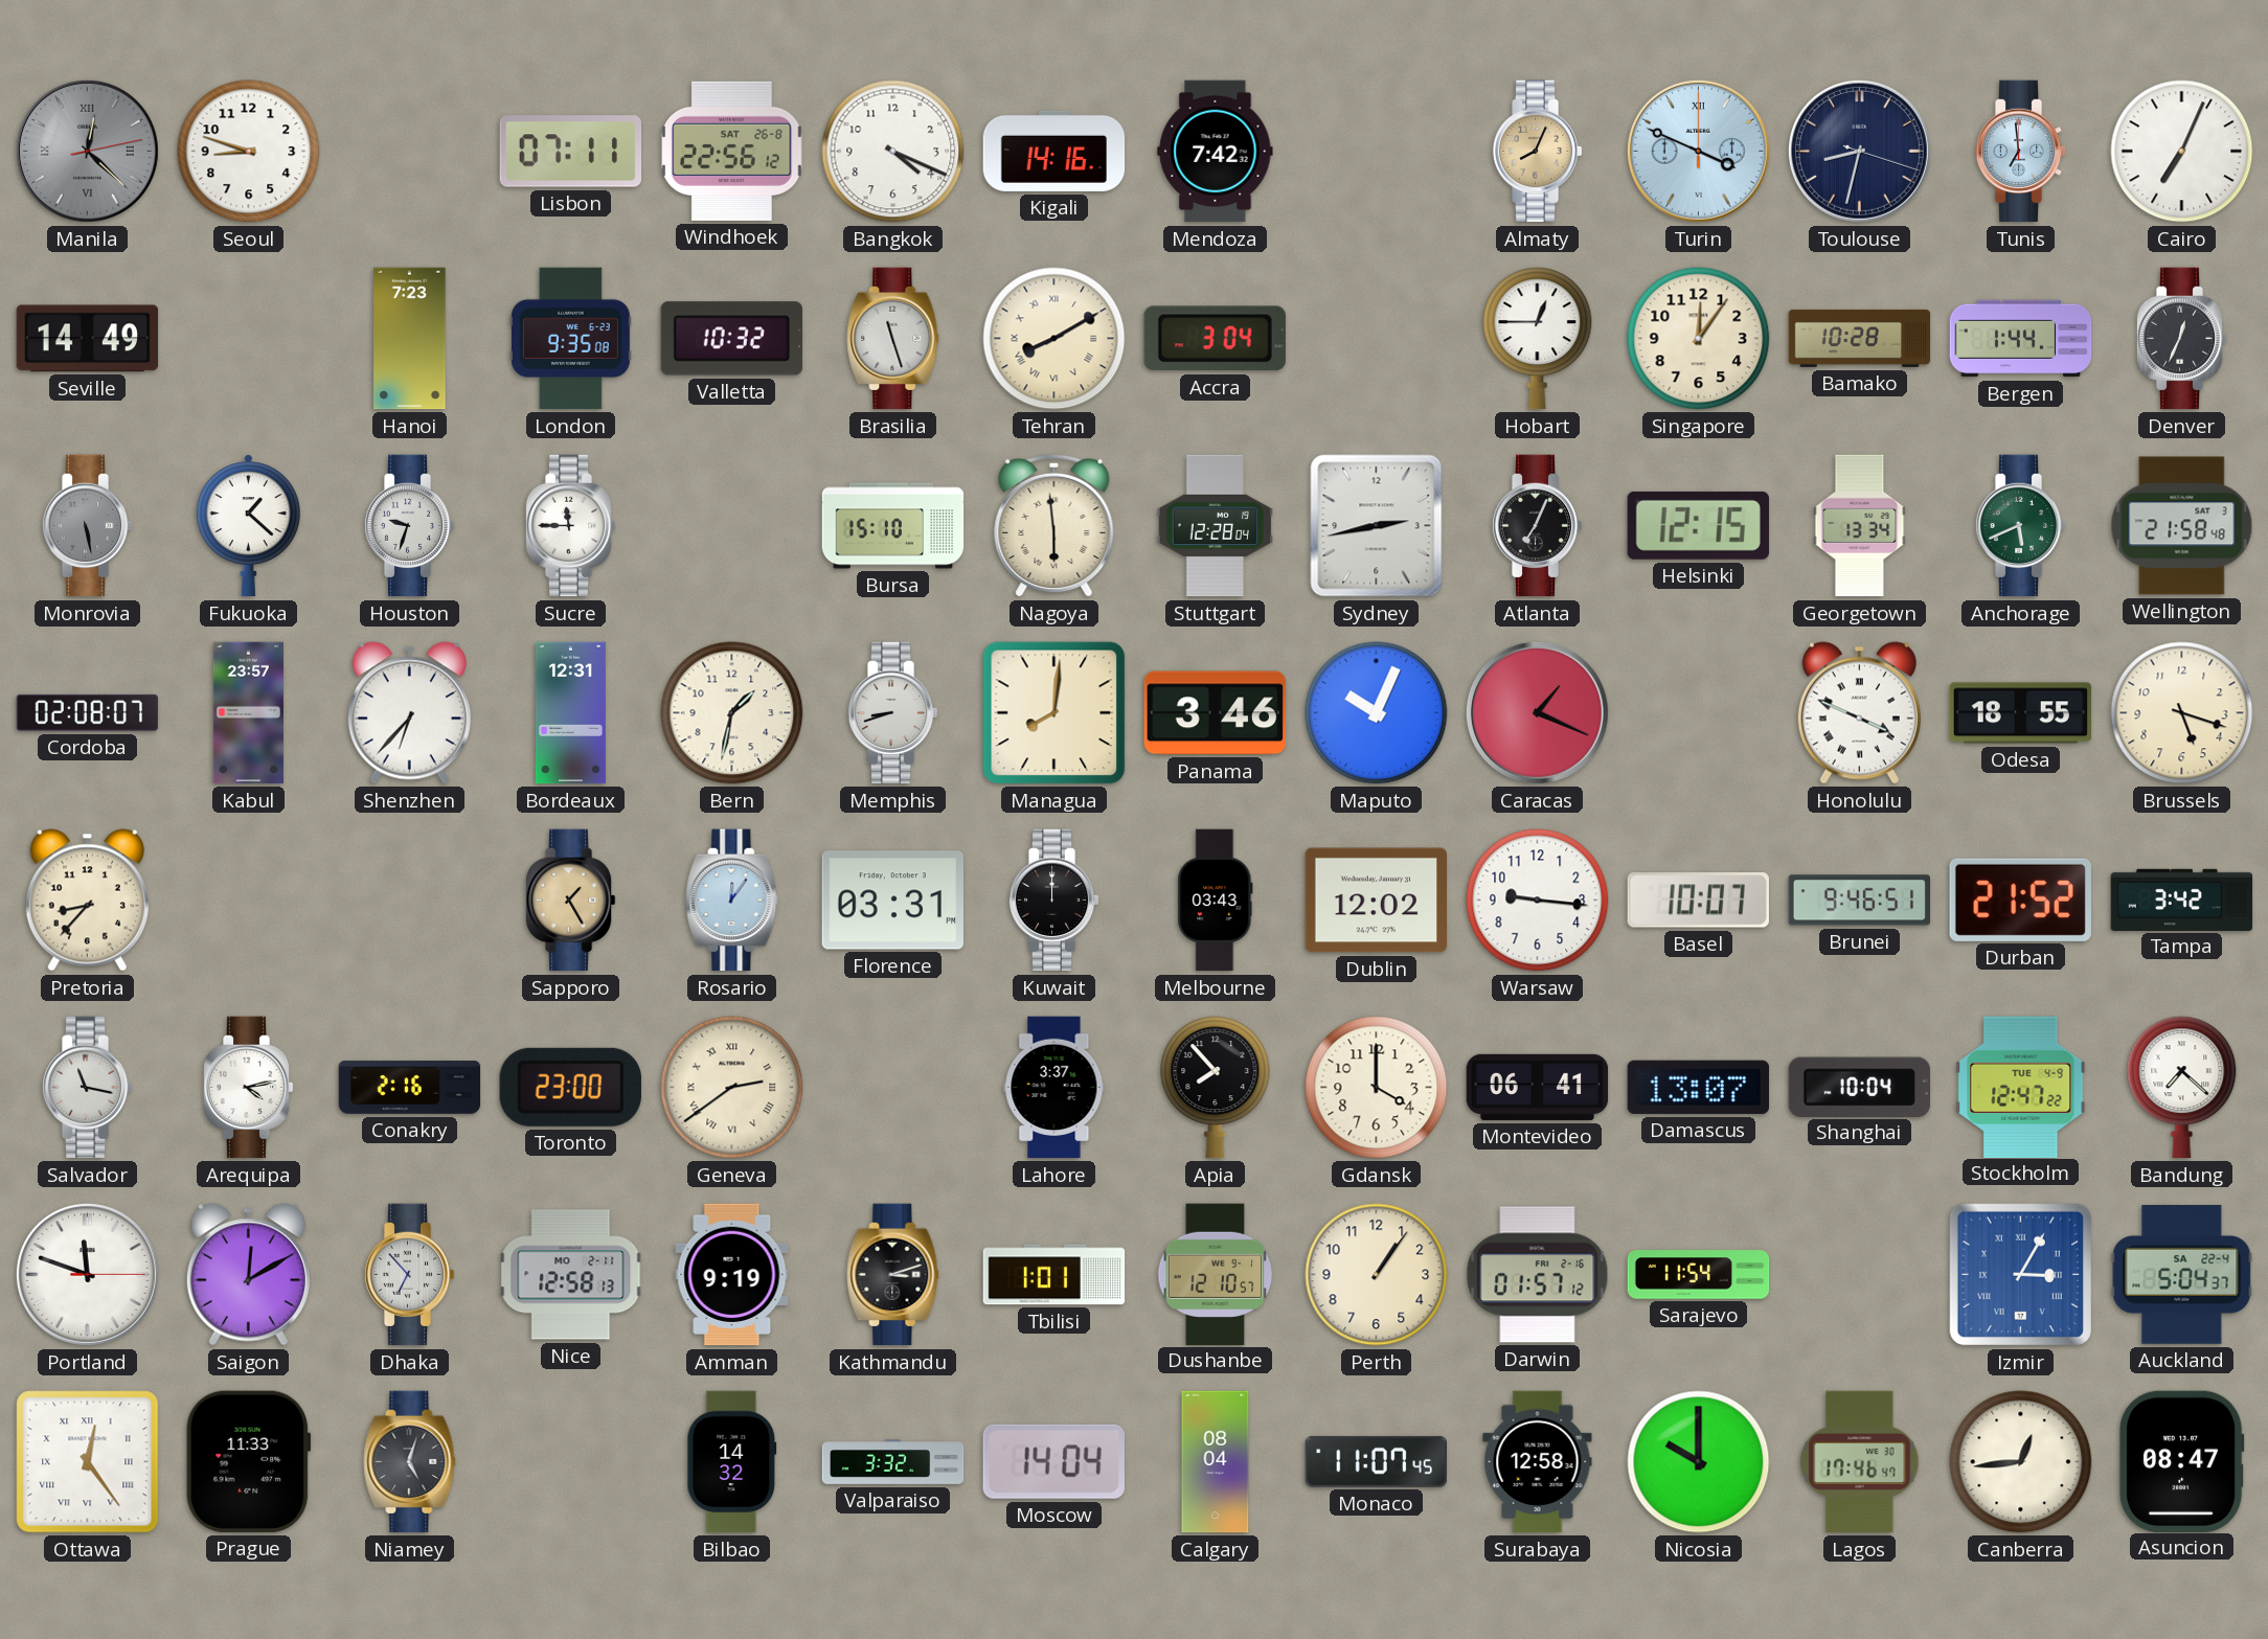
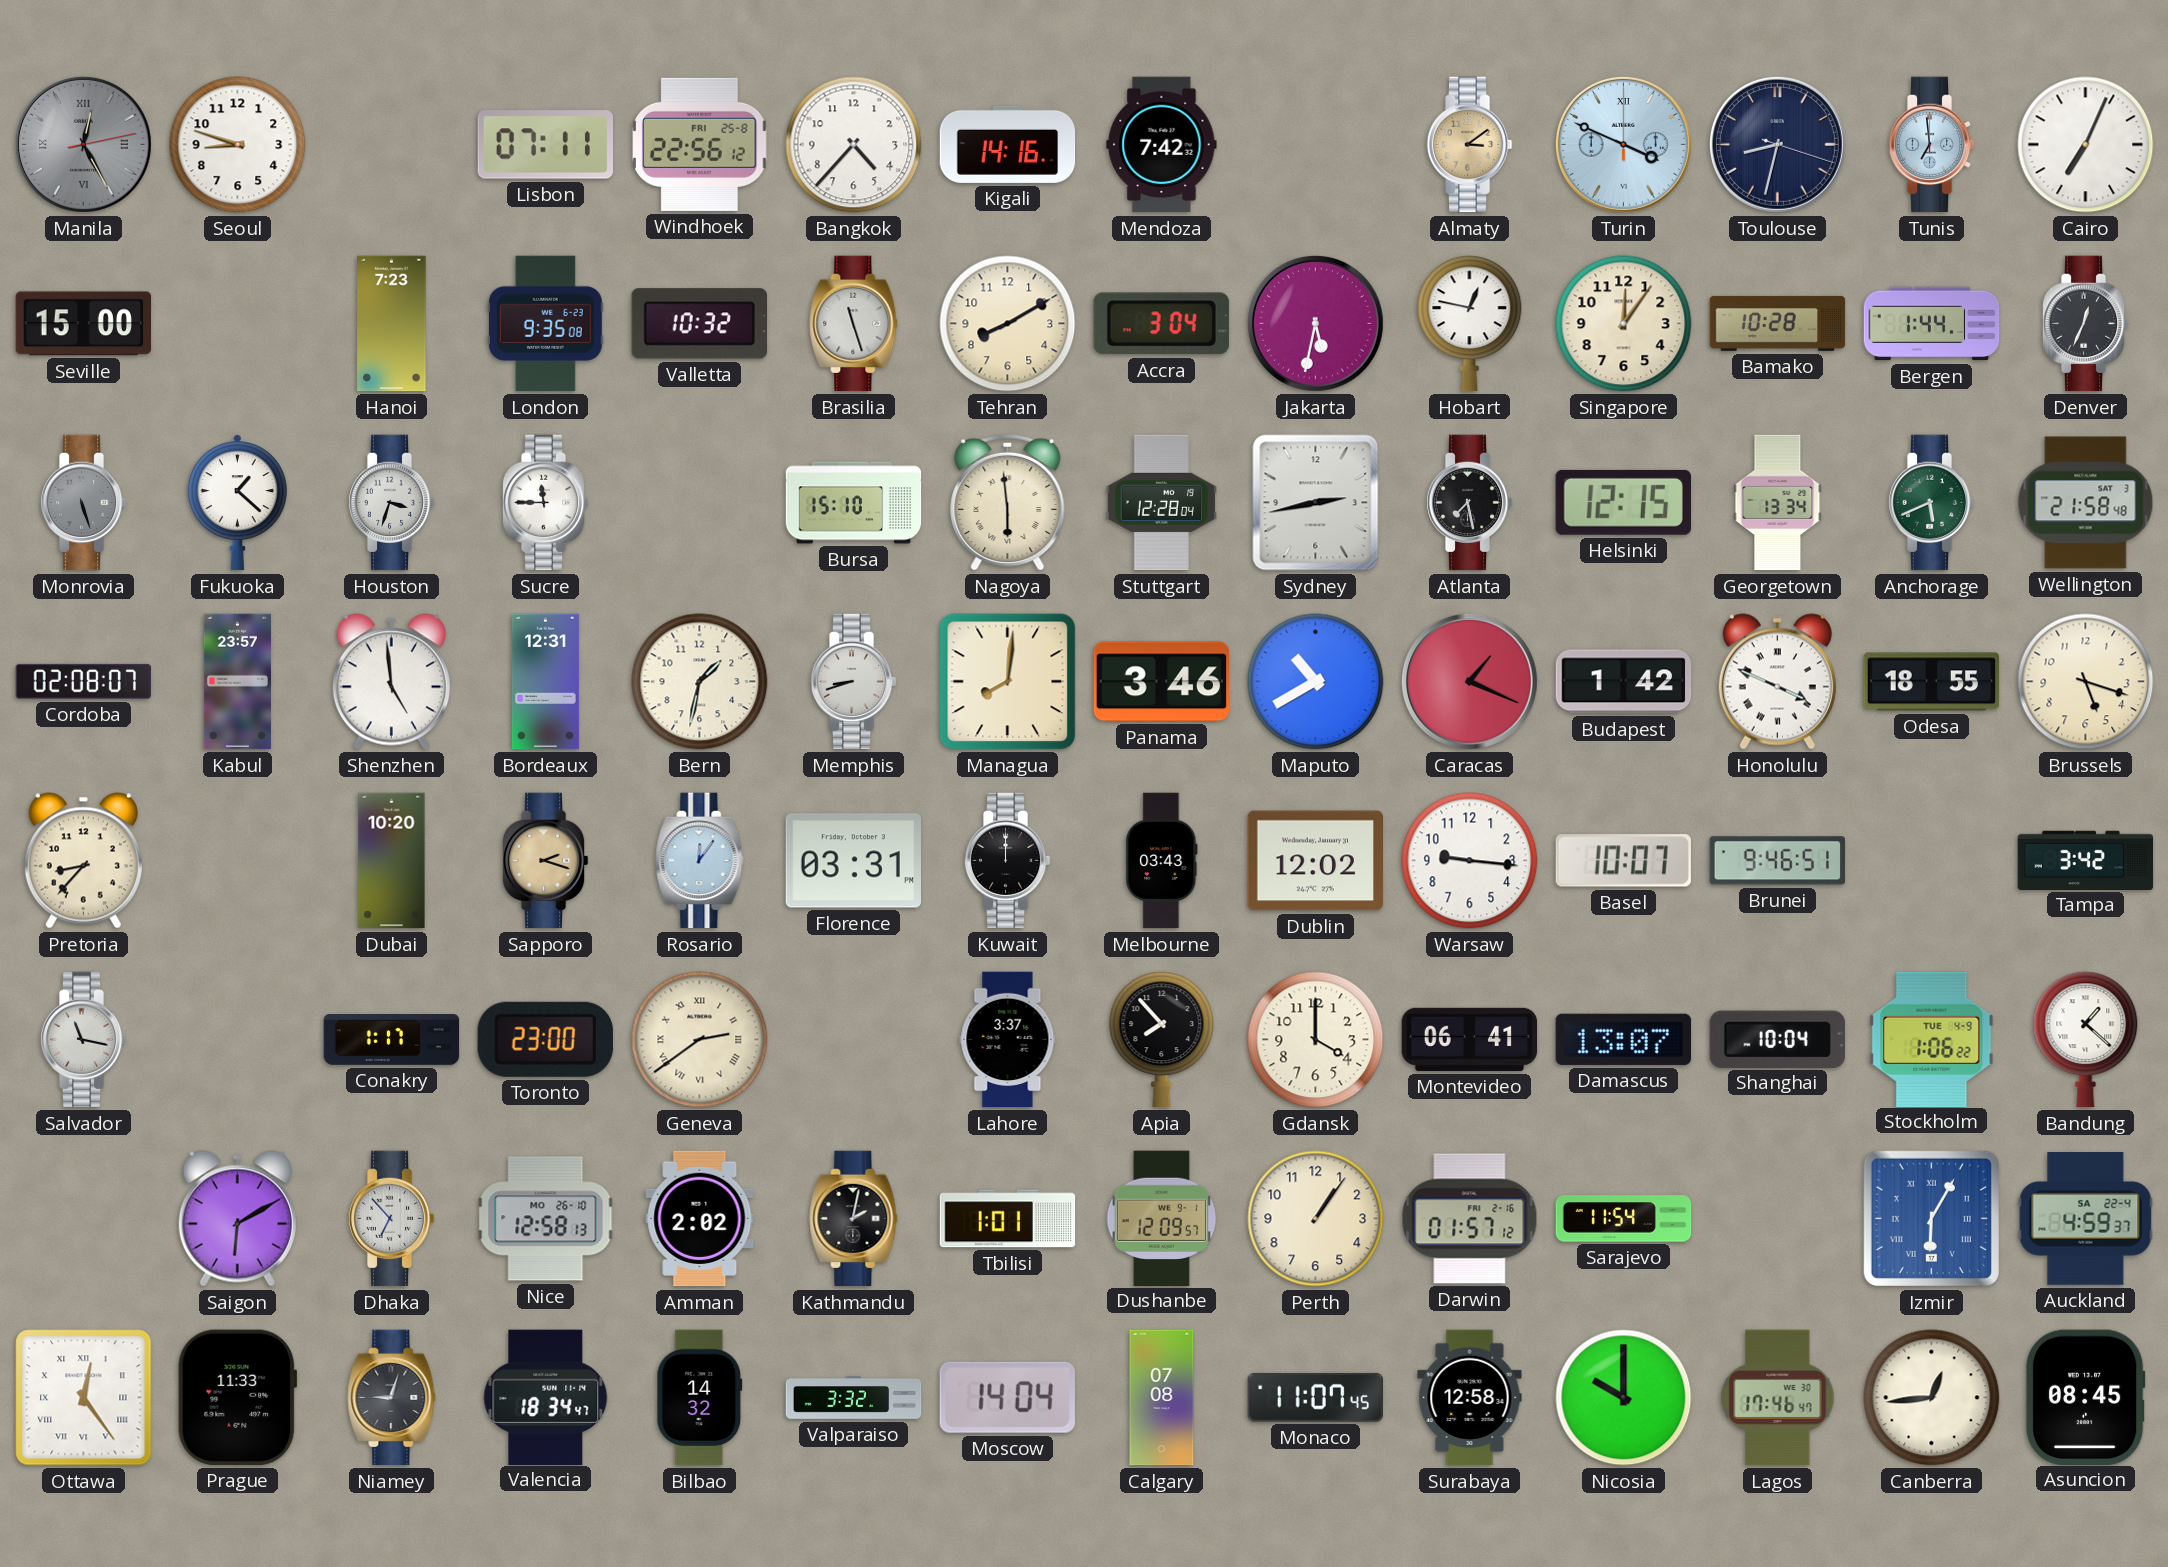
Manila: 12:22 -> 12:25 (83, 144)
Windhoek date: SAT 26-8 -> FRI 25-8 (700, 144)
Bangkok: 4:19 -> 4:37 (854, 145)
Almaty: 8:04 -> 3:09 (1469, 145)
Seville: 14:49 -> 15:00 (84, 324)
Tehran numerals: Roman -> Arabic (1008, 324)
Jakarta: none -> 5:32 (1315, 323)
Hobart: 12:45 -> 12:47 (1470, 324)
Monrovia: 5:28 -> 5:27 (83, 503)
Houston: 9:33 -> 3:33 (391, 503)
Atlanta: 7:04 -> 7:28 (1469, 503)
Shenzhen: 6:37 -> 4:59 (391, 682)
Maputo: 10:04 -> 10:40 (1316, 682)
Budapest: none -> 1:42 (1624, 682)
Dubai: none -> 10:20 (392, 861)
Sapporo: 1:25 -> 2:18 (545, 861)
Durban: 21:52 -> none (2020, 900)
Arequipa: 4:13 -> none (248, 1088)
Conakry: 2:16 -> 1:17 (392, 1040)
Stockholm: 12:47 -> 1:06 (1932, 1039)
Bandung: 7:22 -> 1:22 (2086, 1040)
Portland: 11:48 -> none (87, 1274)
Saigon: 12:10 -> 6:10 (237, 1219)
Nice date: MO 2-11 -> MO 26-10 (546, 1219)
Amman: 9:19 -> 2:02 (700, 1219)
Kathmandu: 3:12 -> 2:02 (854, 1219)
Dushanbe: 12:10 -> 12:09 (1162, 1218)
Izmir: 3:05 -> 6:05 (1931, 1218)
Auckland: 5:04 -> 4:59 (2086, 1219)
Niamey: 5:03 -> 9:03 (392, 1398)
Valencia: none -> 18:34 (546, 1397)
Calgary: 08:04 -> 07:08 (1162, 1398)
Asuncion: 08:47 -> 08:45 (2085, 1397)
